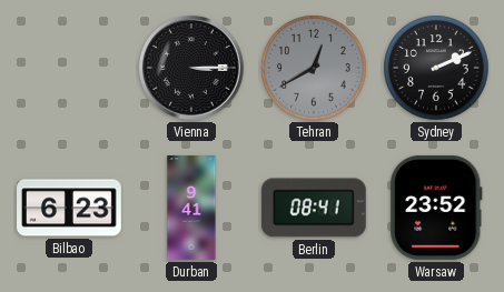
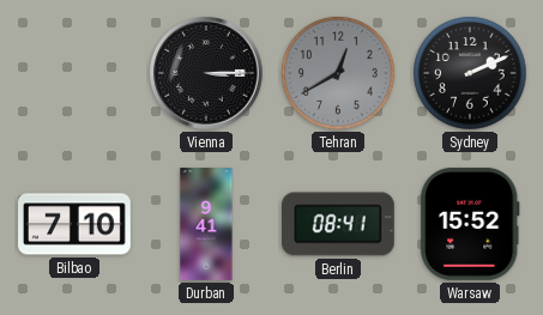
Bilbao: 6:23 -> 7:10 (76, 224)
Warsaw: 23:52 -> 15:52 (470, 224)
